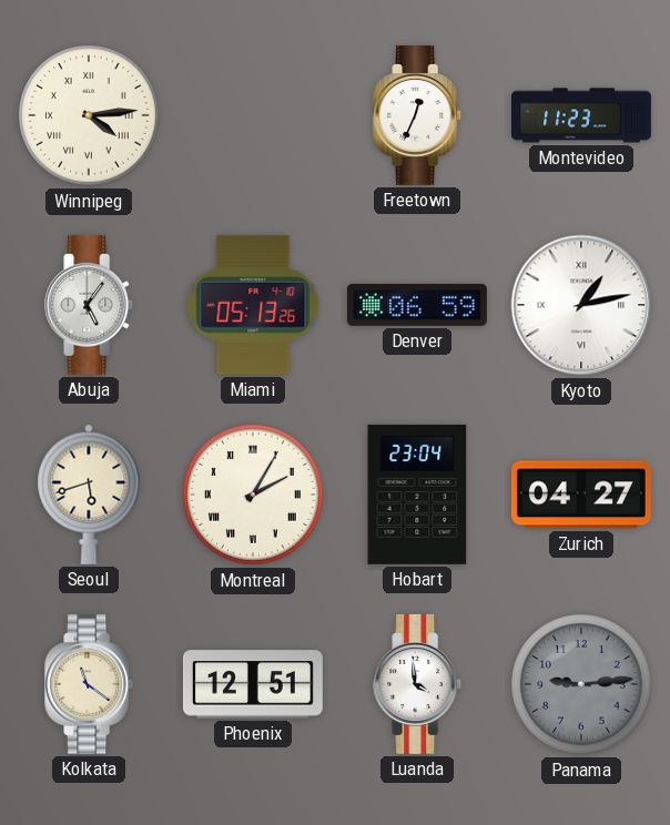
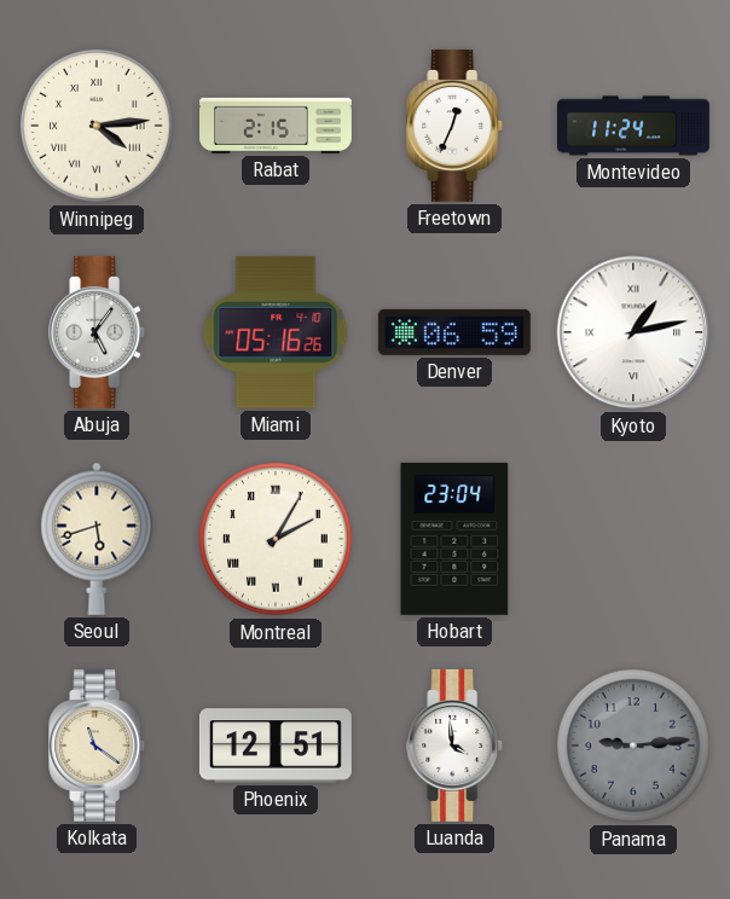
Rabat: none -> 2:15 (277, 126)
Montevideo: 11:23 -> 11:24 (635, 126)
Miami: 05:13 -> 05:16 (276, 332)
Zurich: 04:27 -> none (581, 495)
